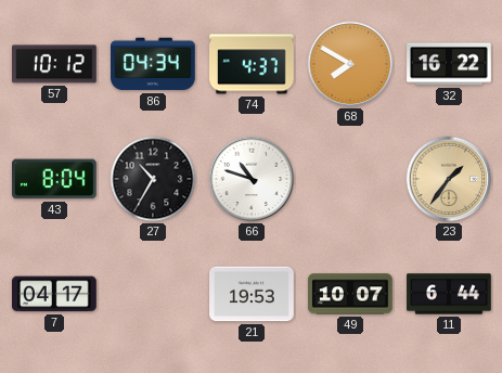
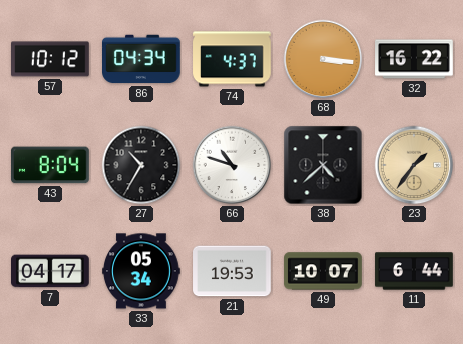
68: 7:50 -> 3:16 (323, 59)
38: none -> 4:38 (323, 165)
33: none -> 05:34 (141, 271)
